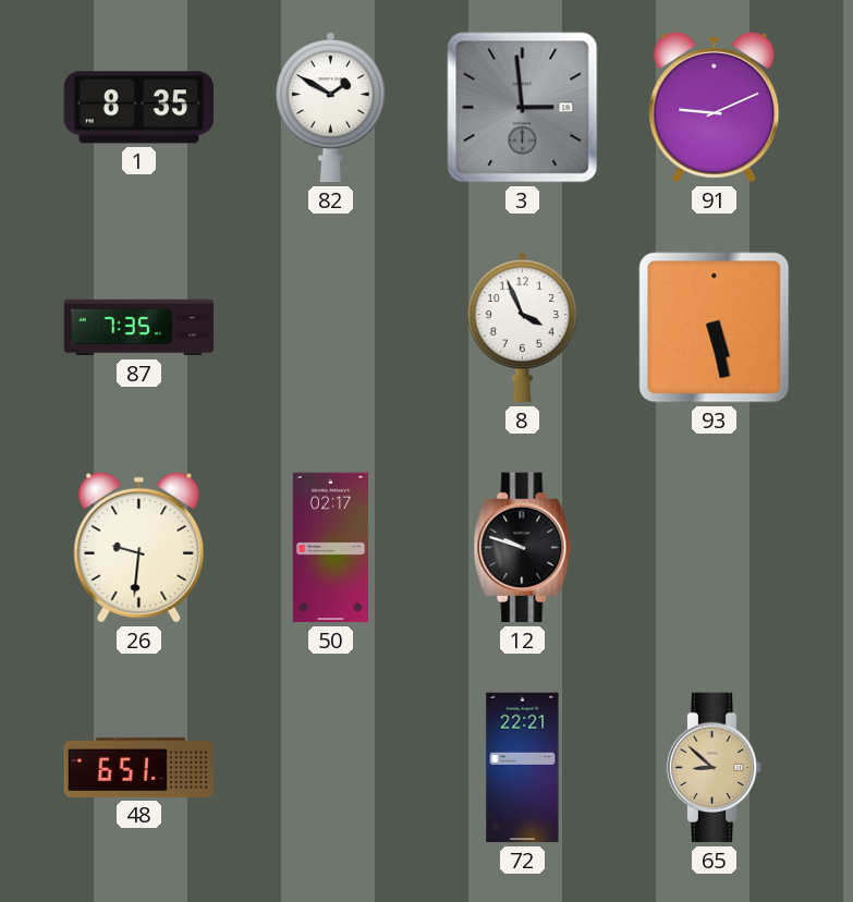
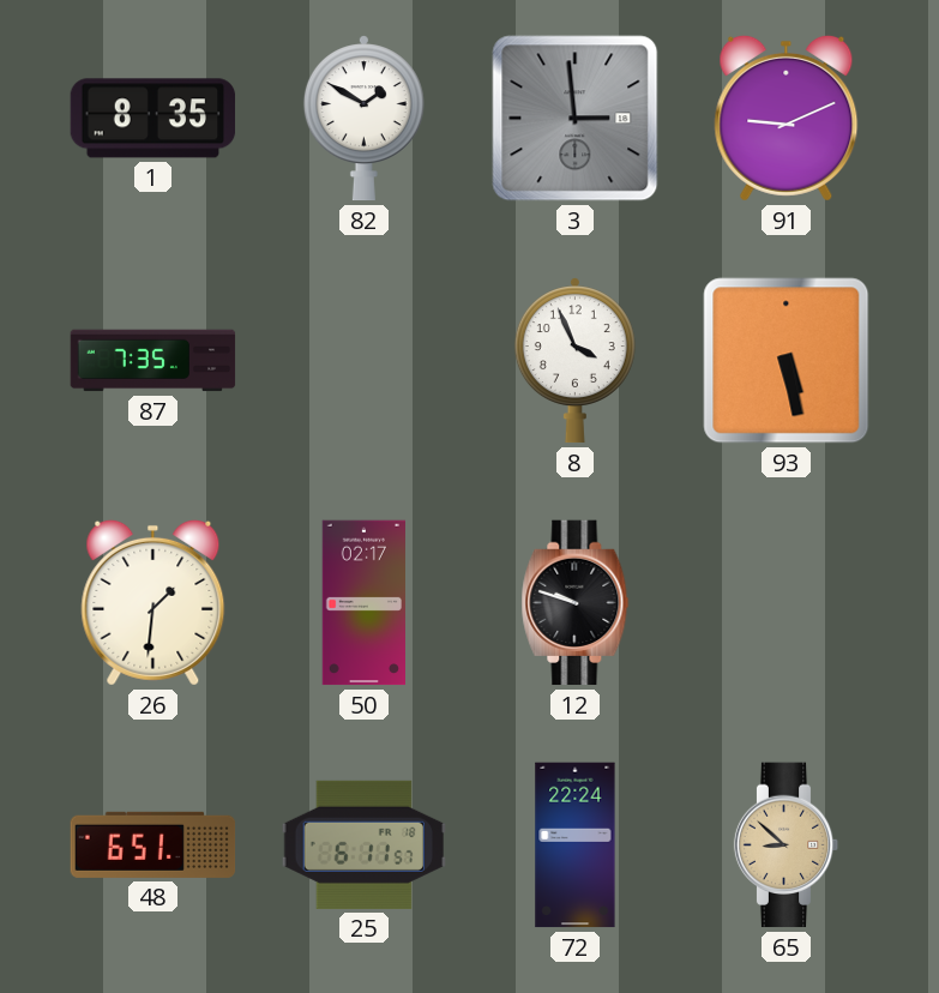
26: 9:31 -> 1:31 (154, 602)
25: none -> 6:11 (365, 844)
72: 22:21 -> 22:24 (576, 845)
